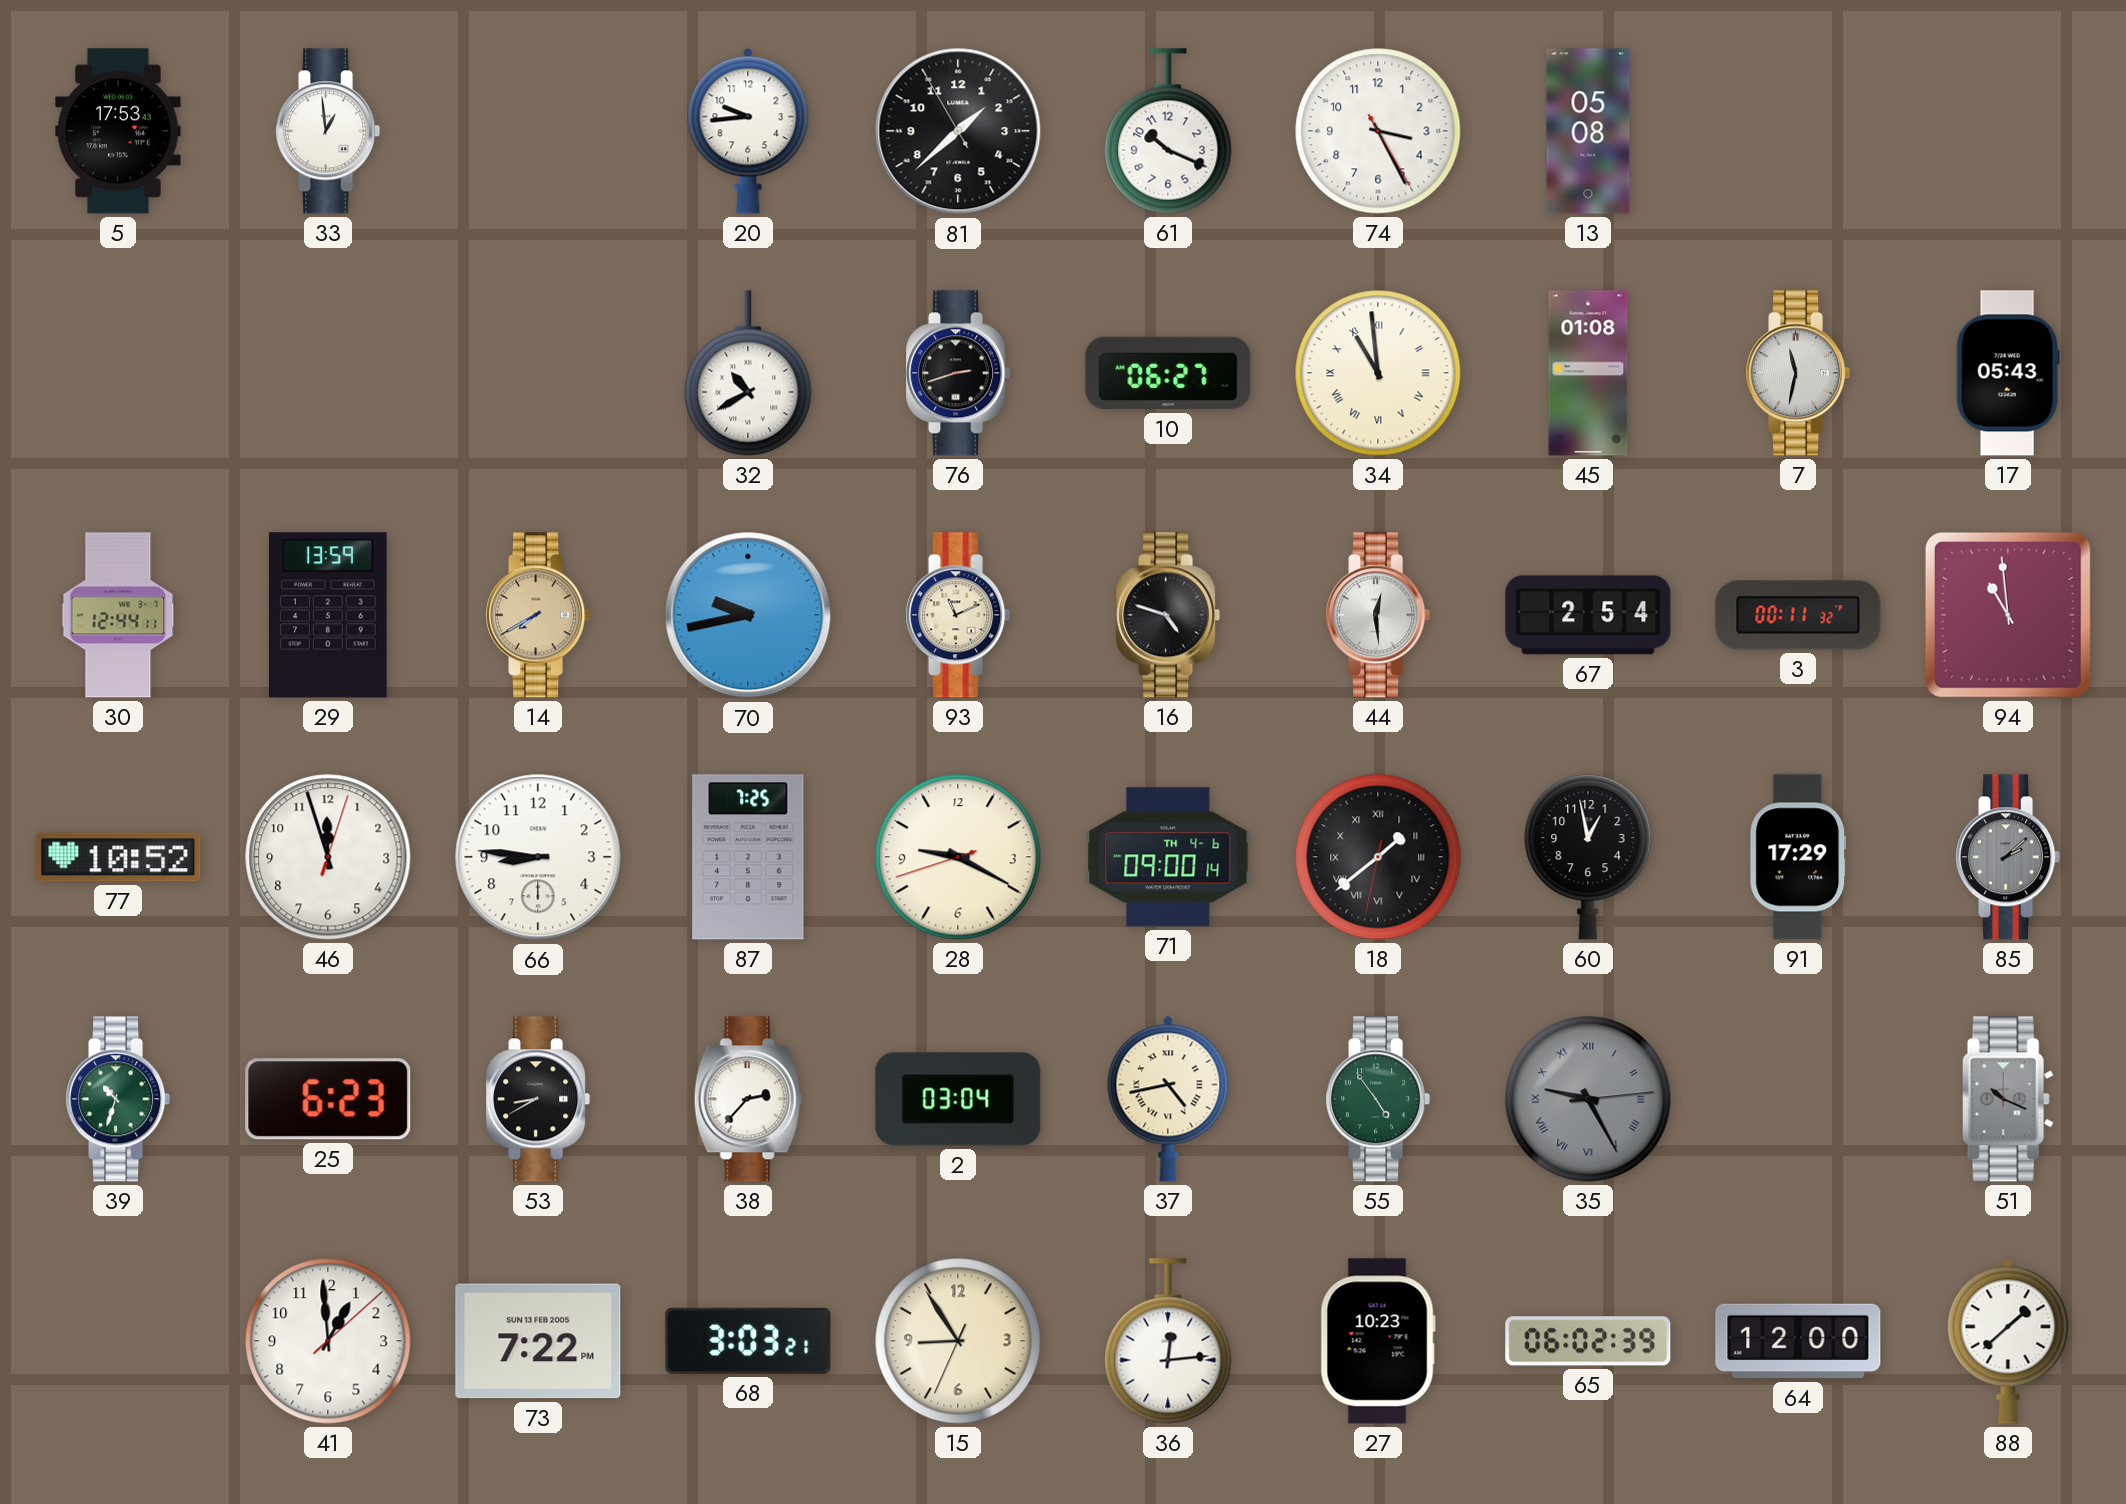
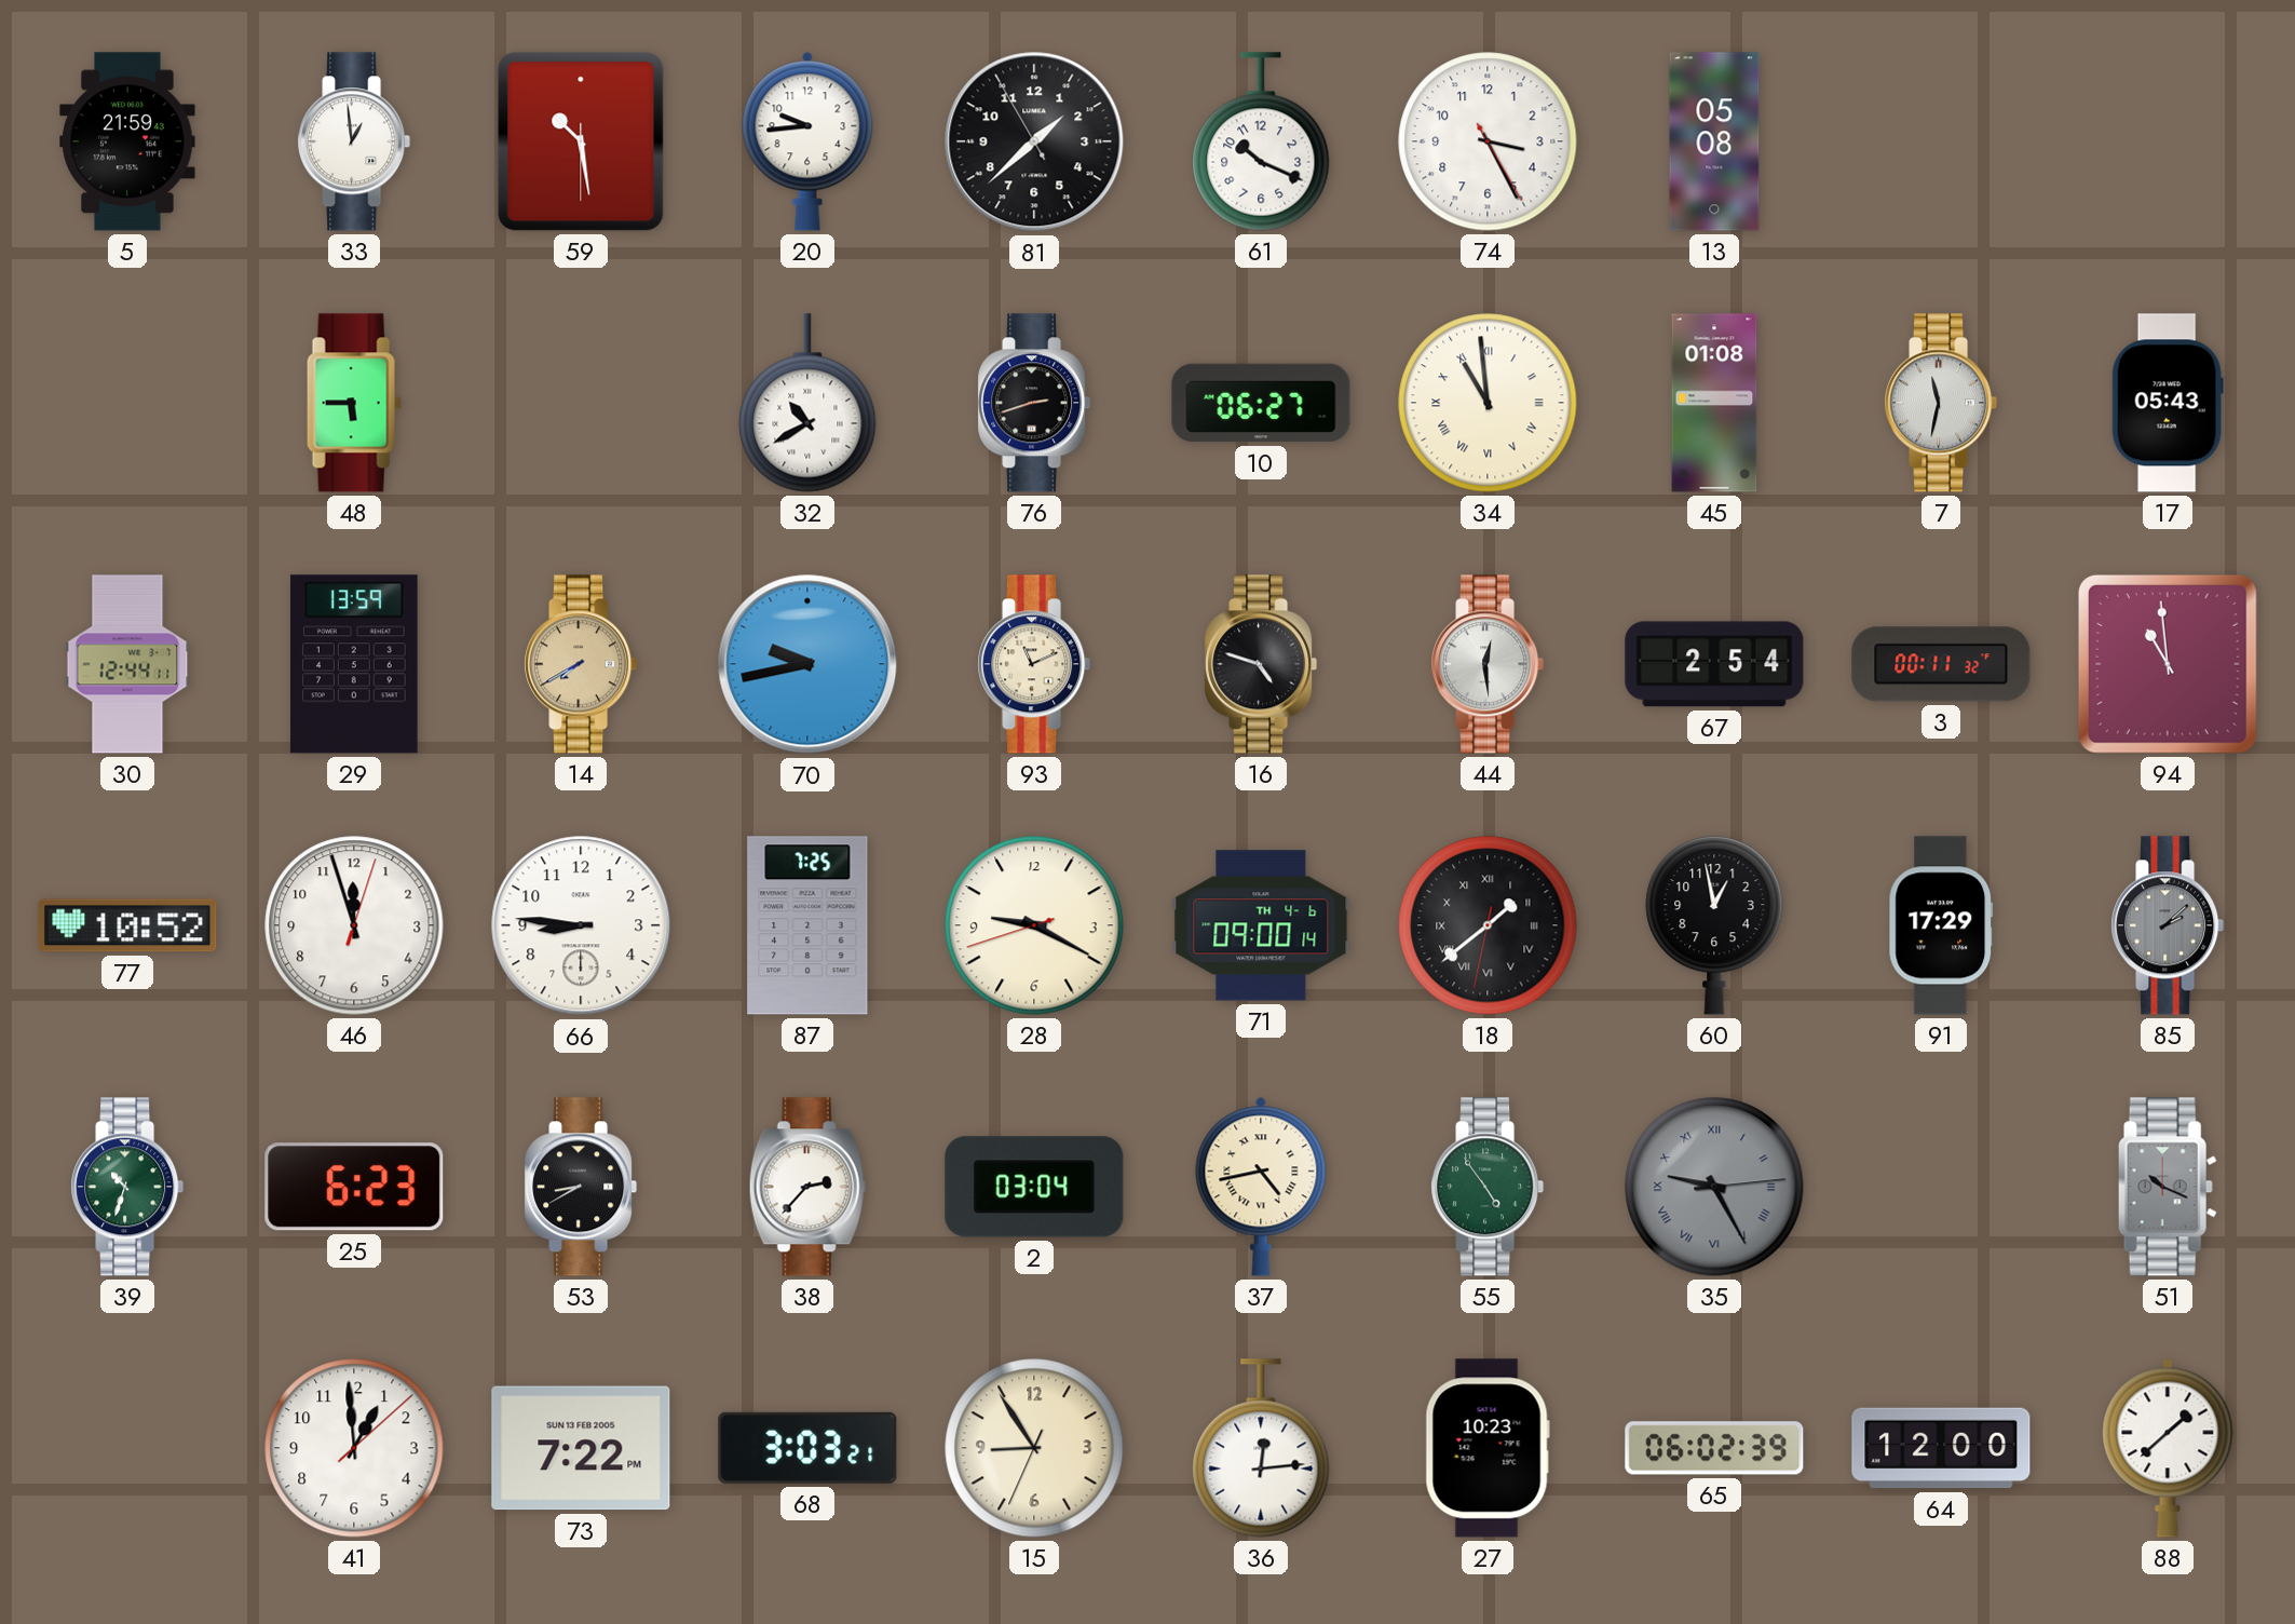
5: 17:53 -> 21:59 (127, 141)
59: none -> 10:28 (581, 141)
48: none -> 5:45 (354, 403)
